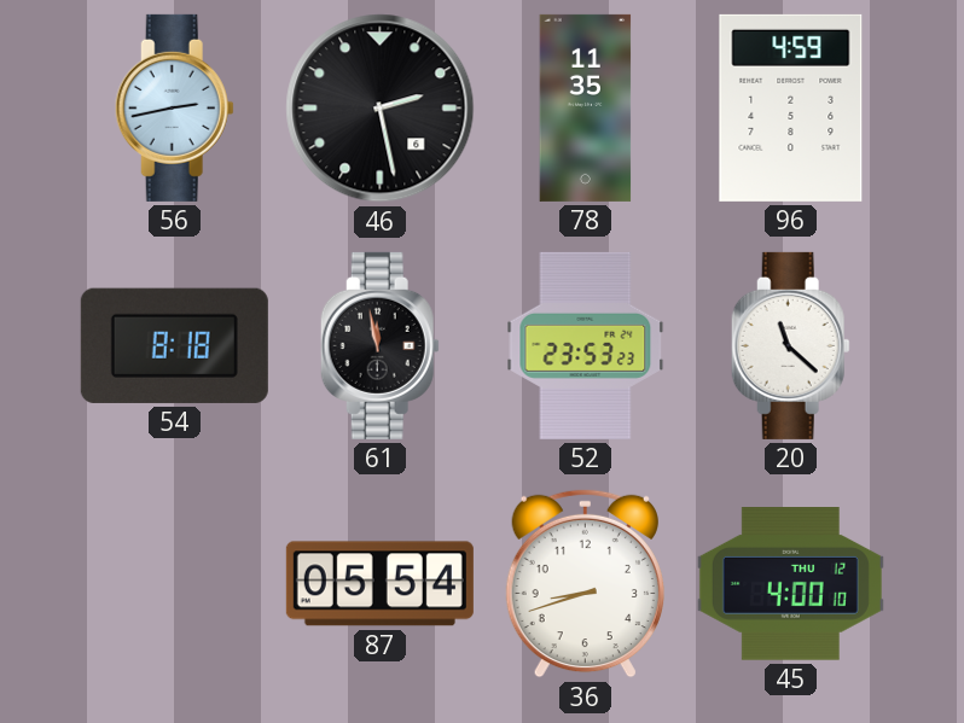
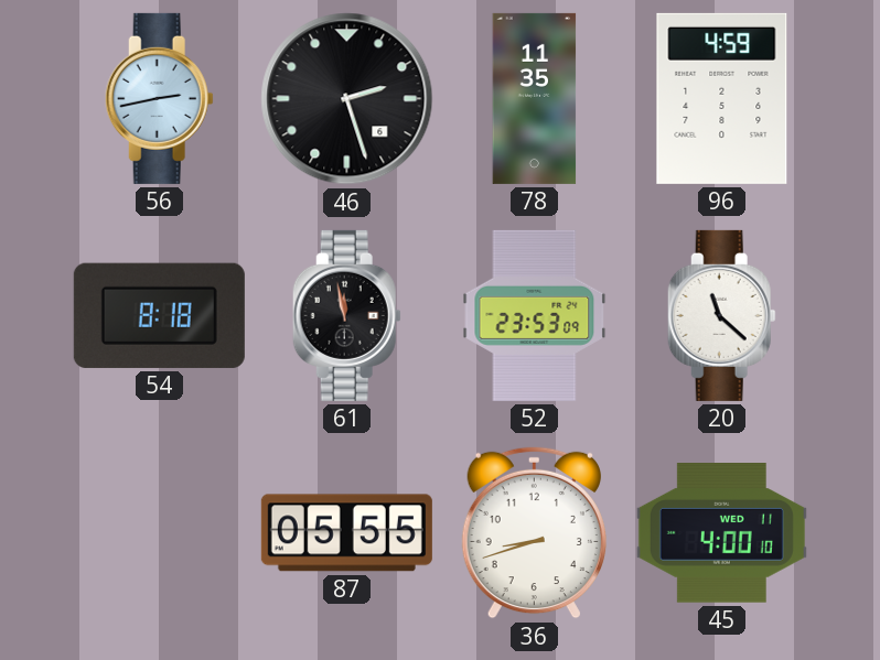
46: 2:28 -> 2:27 (347, 99)
52: 23:53:23 -> 23:53:09 (535, 315)
87: 05:54 -> 05:55 (346, 533)
45 date: THU 12 -> WED 11 (721, 533)
